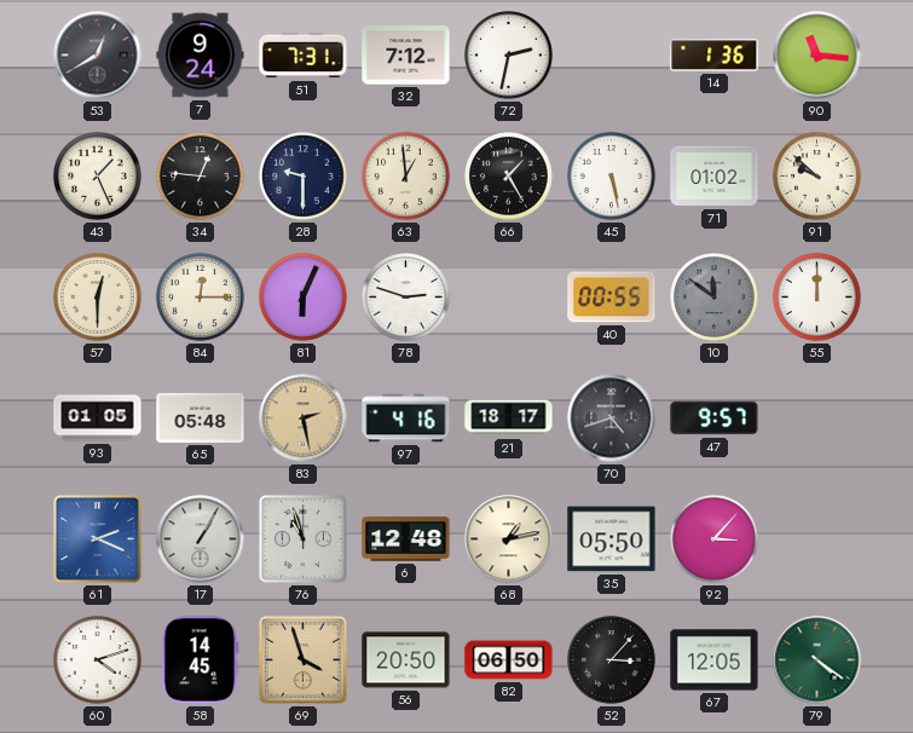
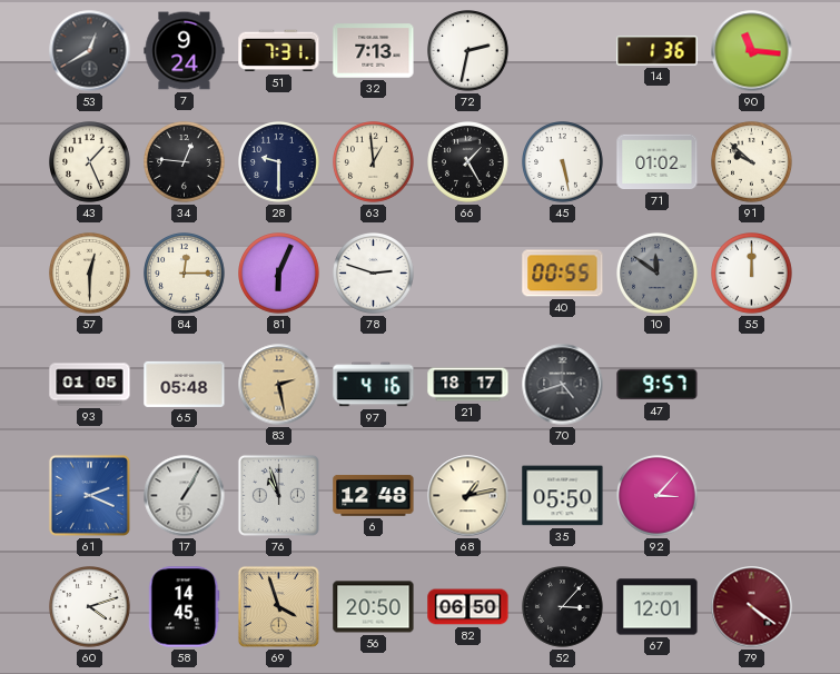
32: 7:12 -> 7:13 (374, 51)
67: 12:05 -> 12:01 (658, 607)
79 dial: green -> burgundy (752, 607)
